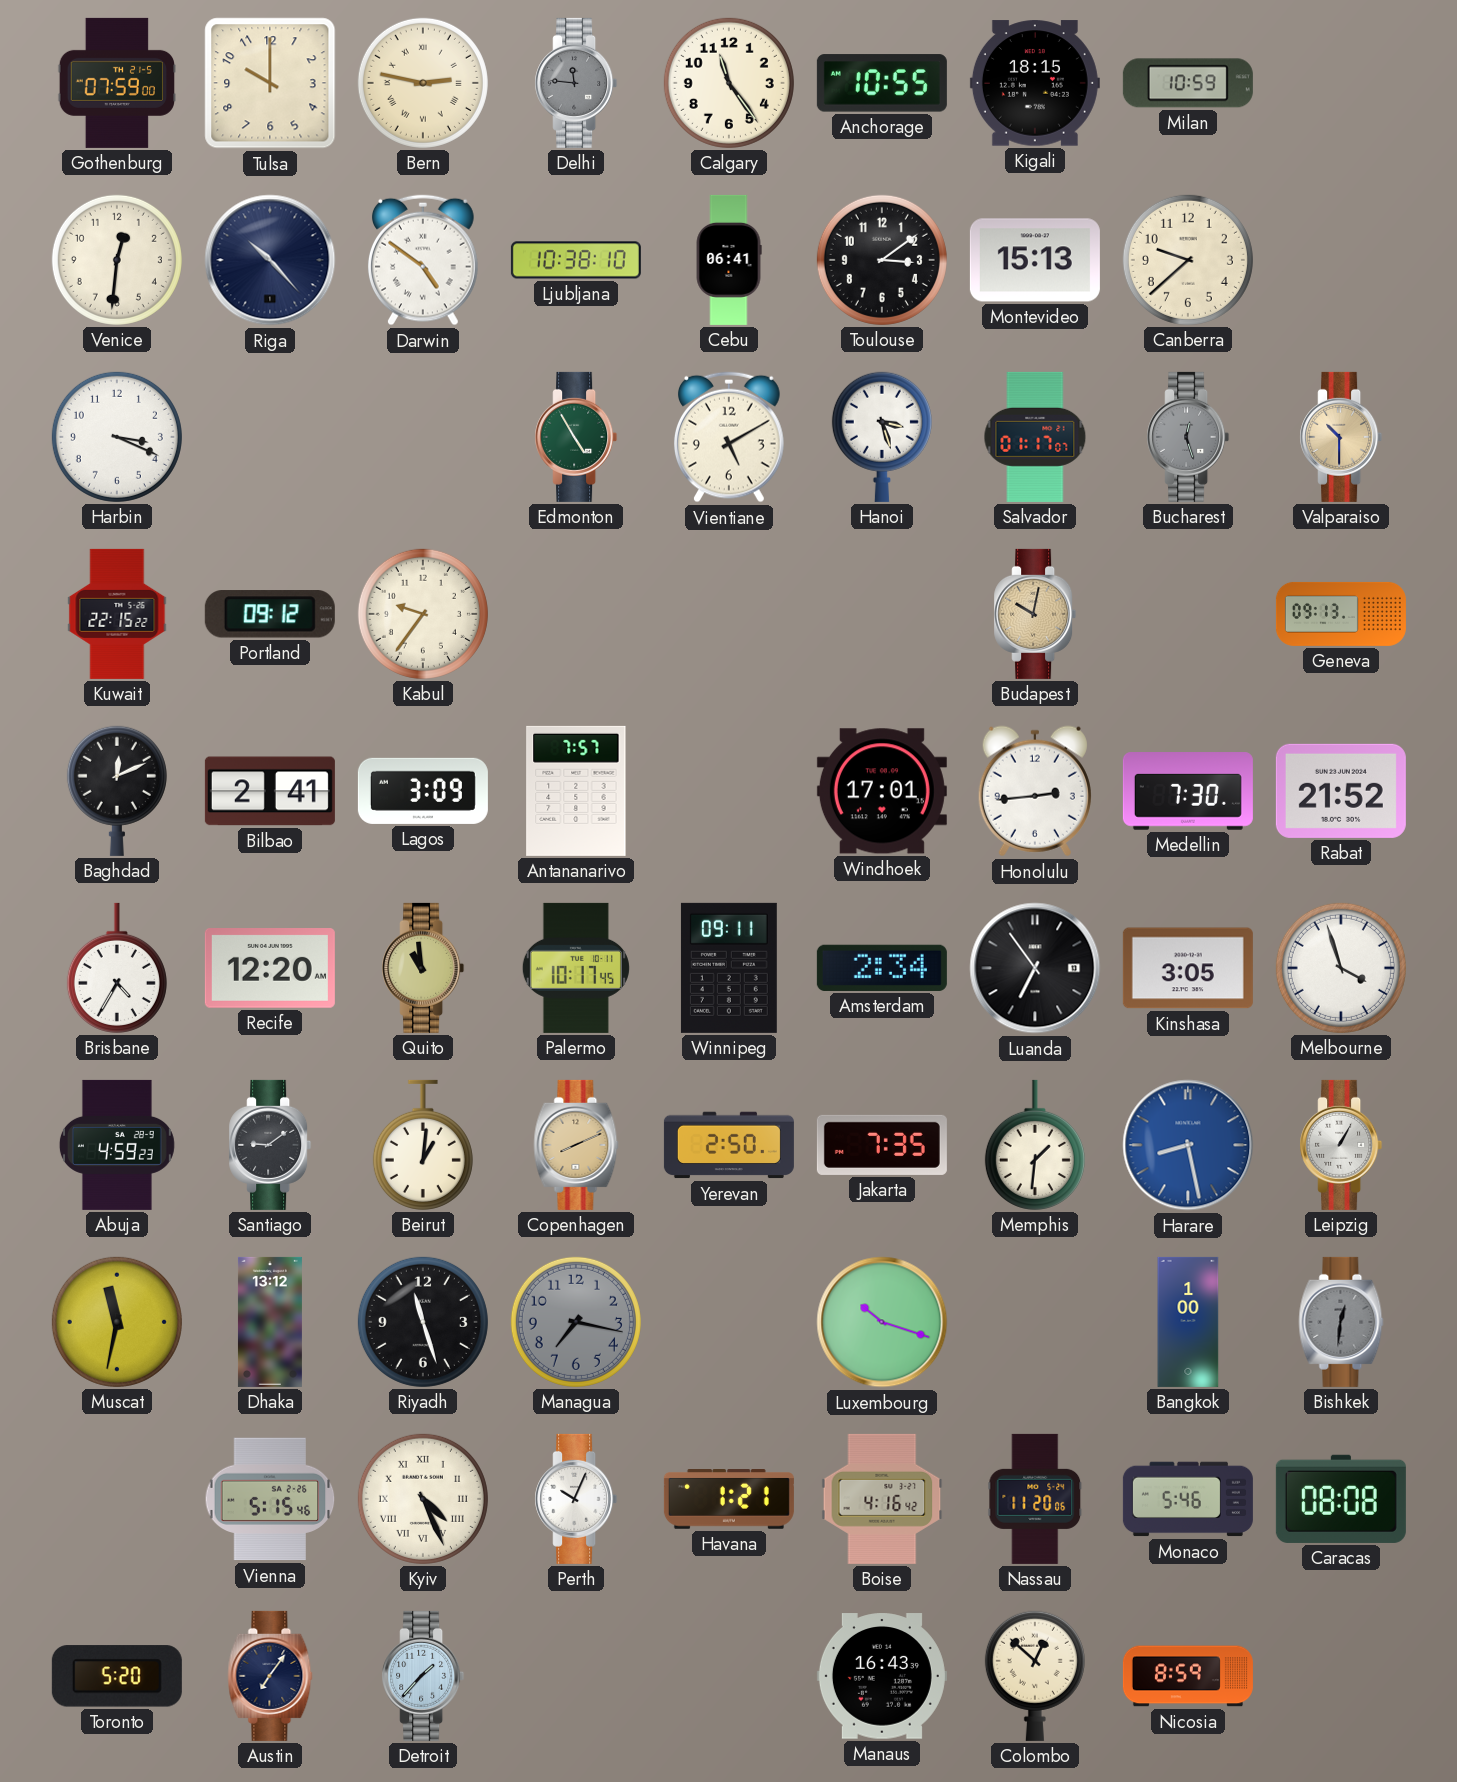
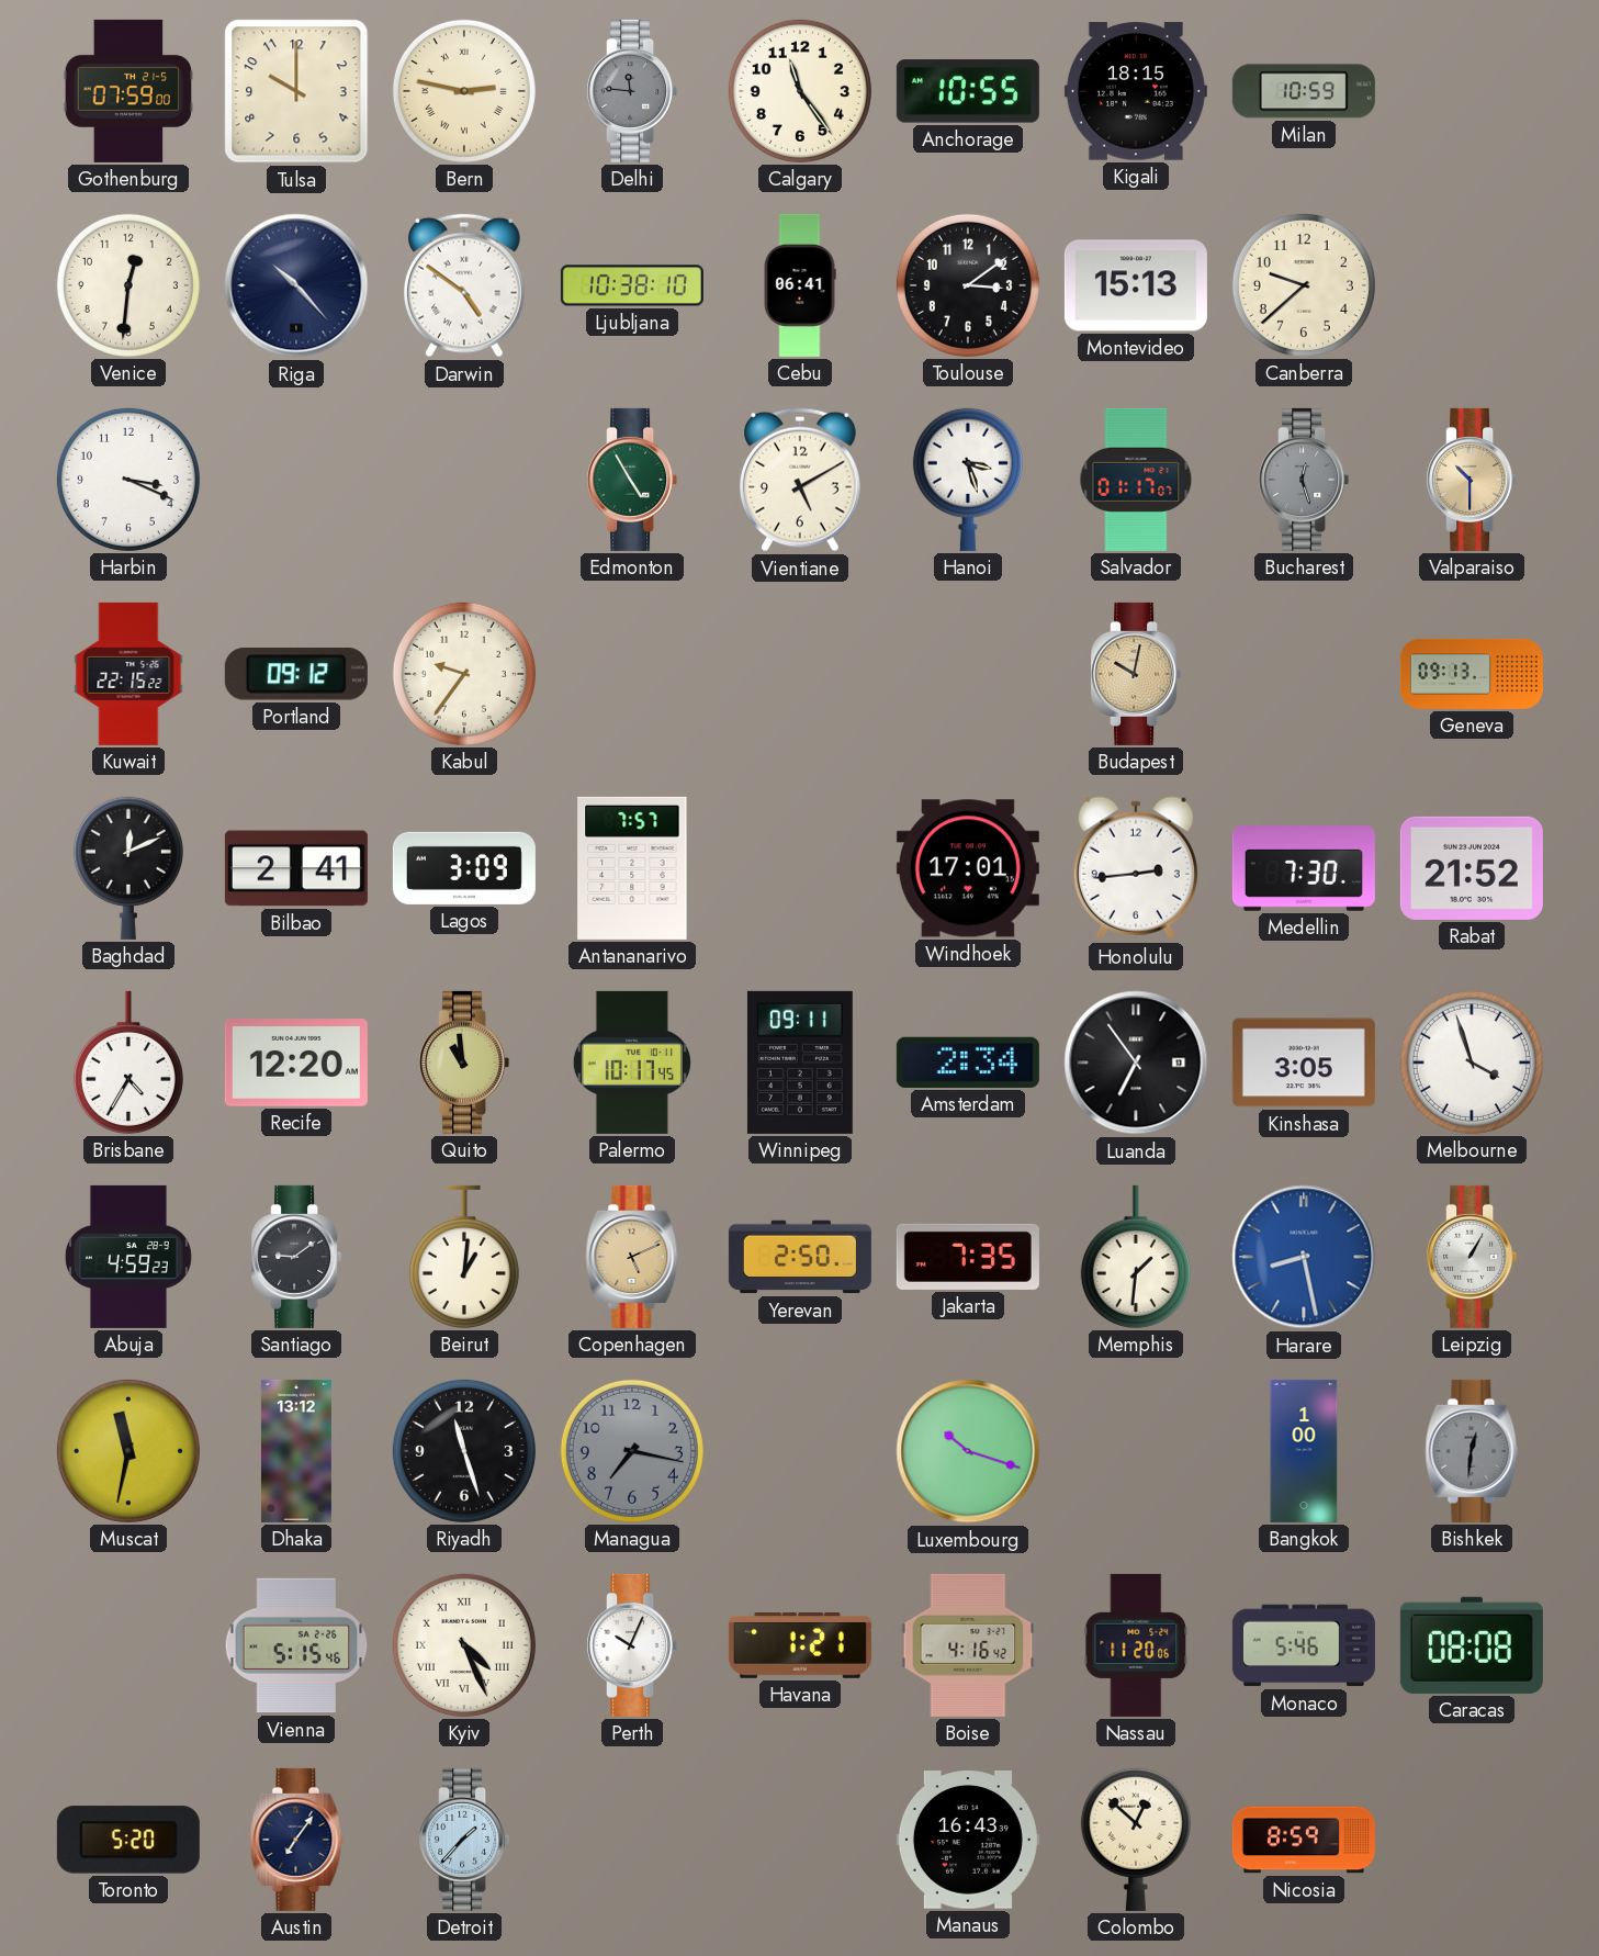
Copenhagen: 8:11 -> 5:11 (632, 1257)
